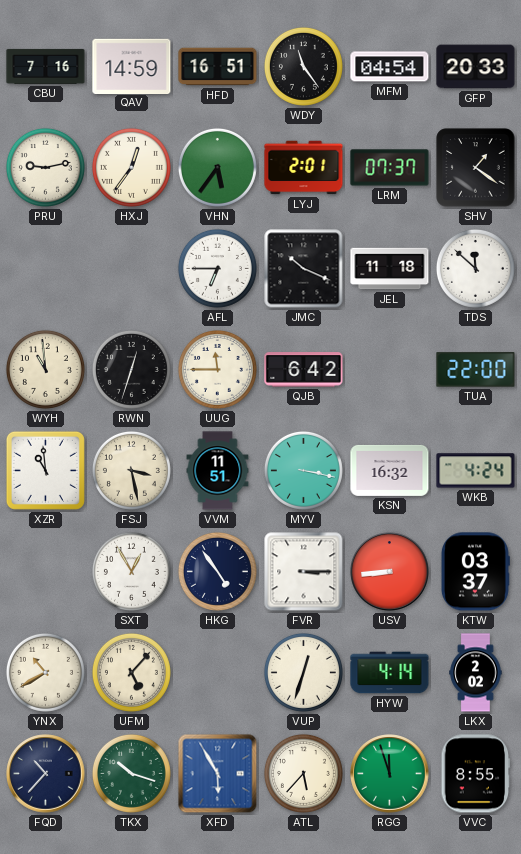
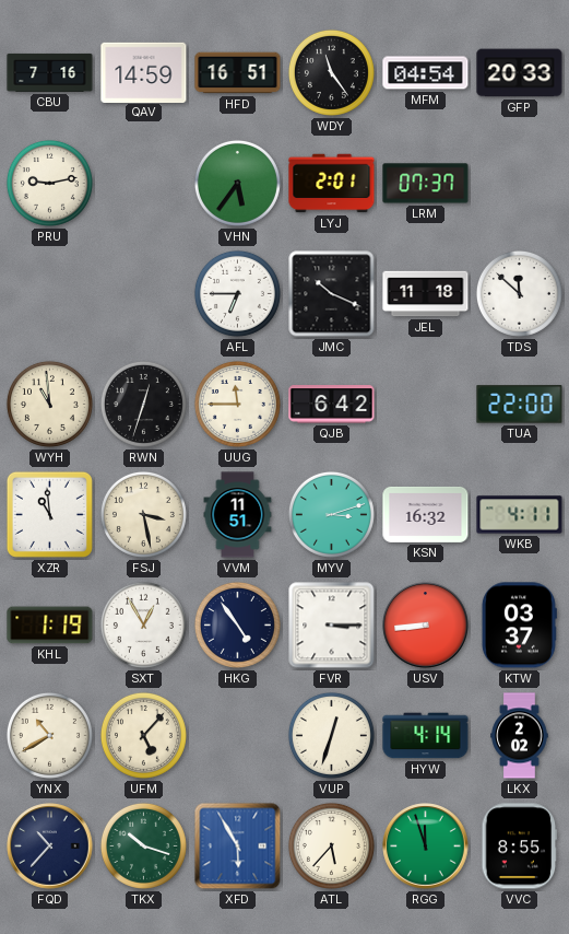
HXJ: 12:36 -> none (131, 167)
SHV: 1:21 -> none (476, 168)
MYV: 3:17 -> 3:12 (331, 514)
WKB: 4:24 -> 4:11 (520, 515)
KHL: none -> 1:19 (50, 626)
